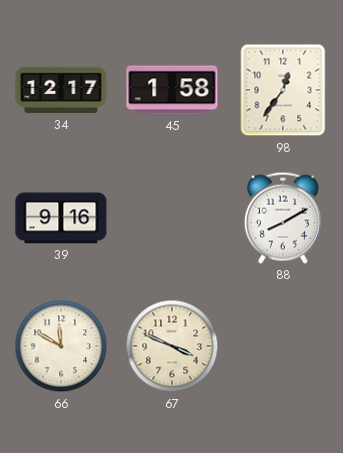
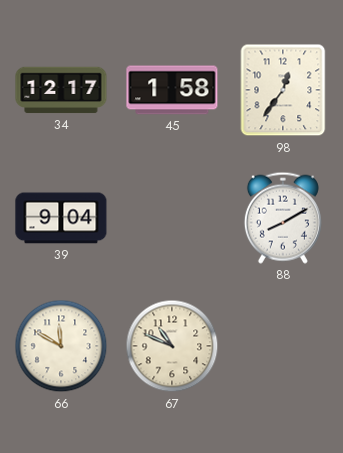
39: 9:16 -> 9:04 (61, 218)
67: 3:49 -> 10:49 (172, 346)
